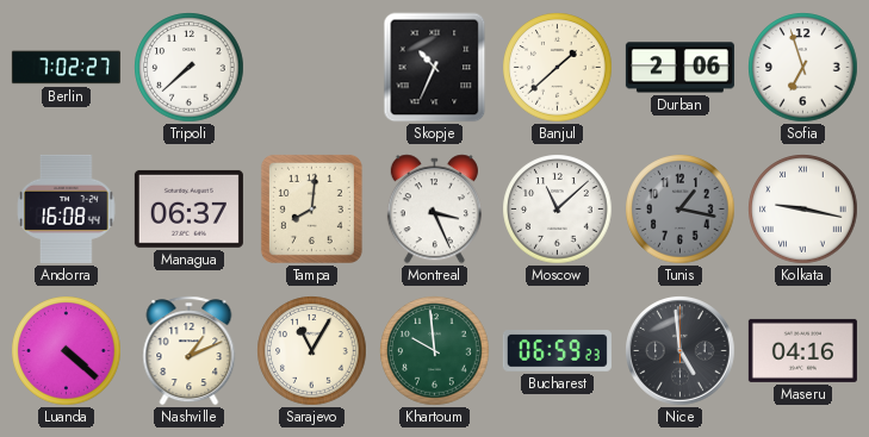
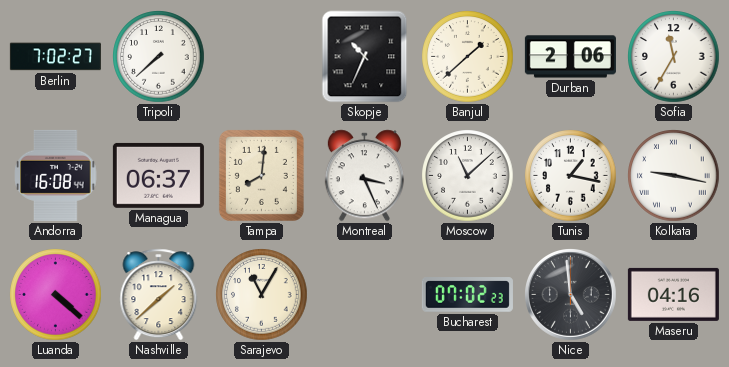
Sofia: 6:57 -> 11:35 (674, 57)
Tunis dial: grey -> white (571, 176)
Nashville: 1:11 -> 1:38 (159, 295)
Khartoum: 9:59 -> none (435, 351)
Bucharest: 06:59 -> 07:02 (467, 295)
